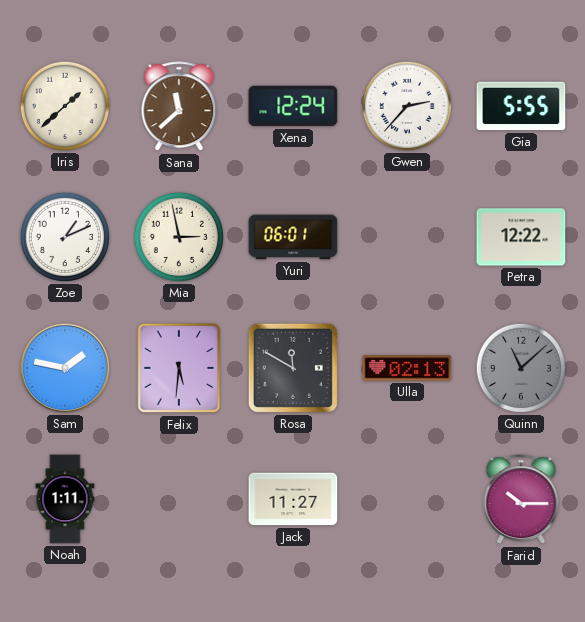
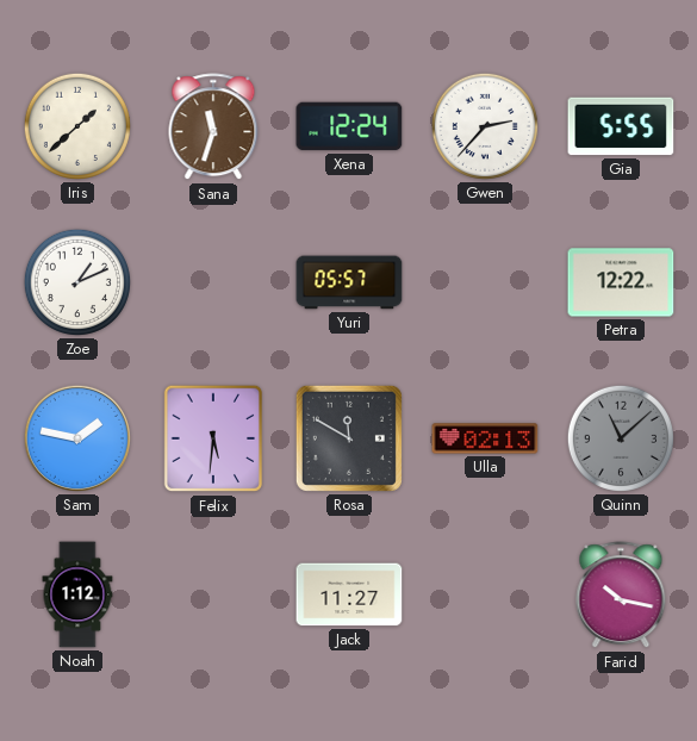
Sana: 11:38 -> 11:33 (213, 127)
Mia: 2:58 -> none (179, 237)
Yuri: 06:01 -> 05:57 (349, 282)
Noah: 1:11 -> 1:12 (77, 594)
Farid: 10:15 -> 10:17 (621, 596)
